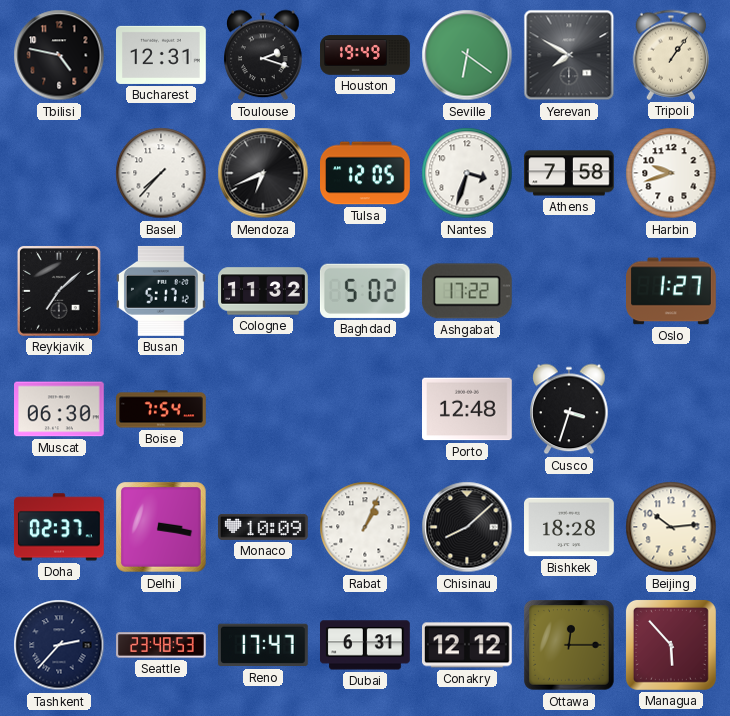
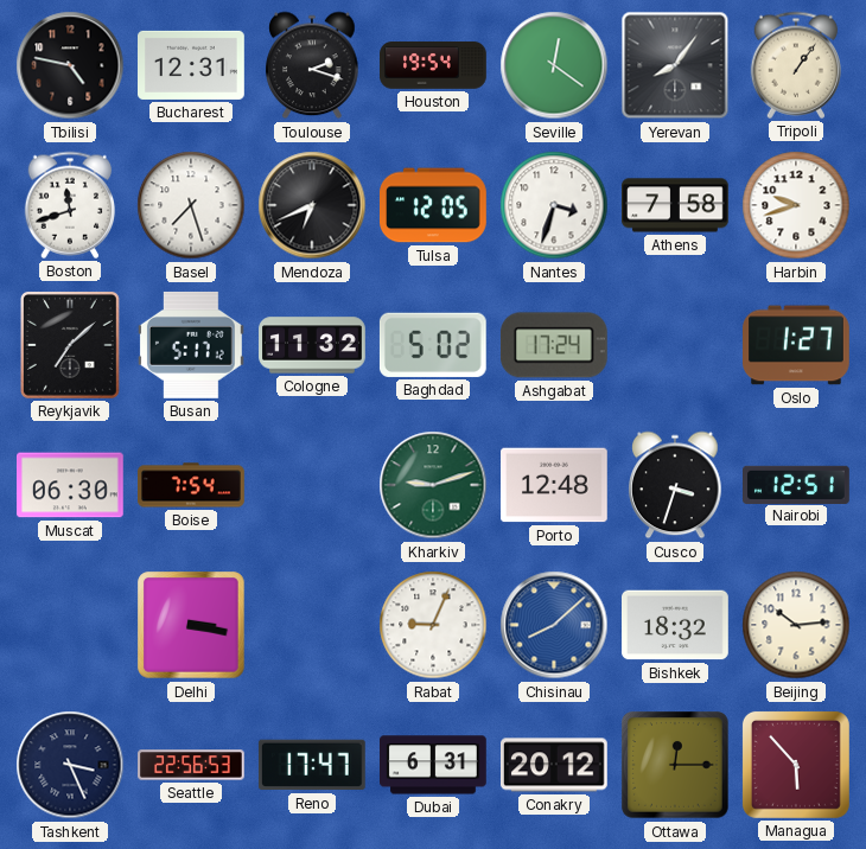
Houston: 19:49 -> 19:54 (433, 65)
Seville: 6:21 -> 12:21 (554, 65)
Yerevan: 7:50 -> 8:06 (675, 65)
Boston: none -> 11:42 (69, 205)
Basel: 7:37 -> 7:27 (191, 205)
Ashgabat: 17:22 -> 17:24 (554, 345)
Kharkiv: none -> 9:12 (433, 485)
Nairobi: none -> 12:51 (797, 484)
Doha: 02:37 -> none (59, 527)
Monaco: 10:09 -> none (264, 527)
Rabat: 1:04 -> 9:04 (433, 625)
Chisinau dial: black -> blue (554, 625)
Bishkek: 18:28 -> 18:32 (676, 625)
Tashkent: 2:37 -> 3:26 (70, 765)
Seattle: 23:48 -> 22:56 (191, 765)
Conakry: 12:12 -> 20:12 (555, 765)
